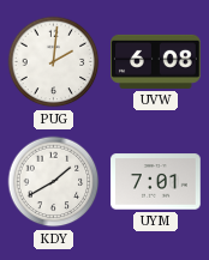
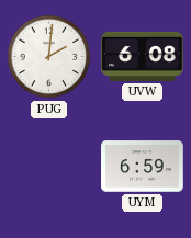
KDY: 1:40 -> none (54, 182)
UYM: 7:01 -> 6:59 (143, 167)
